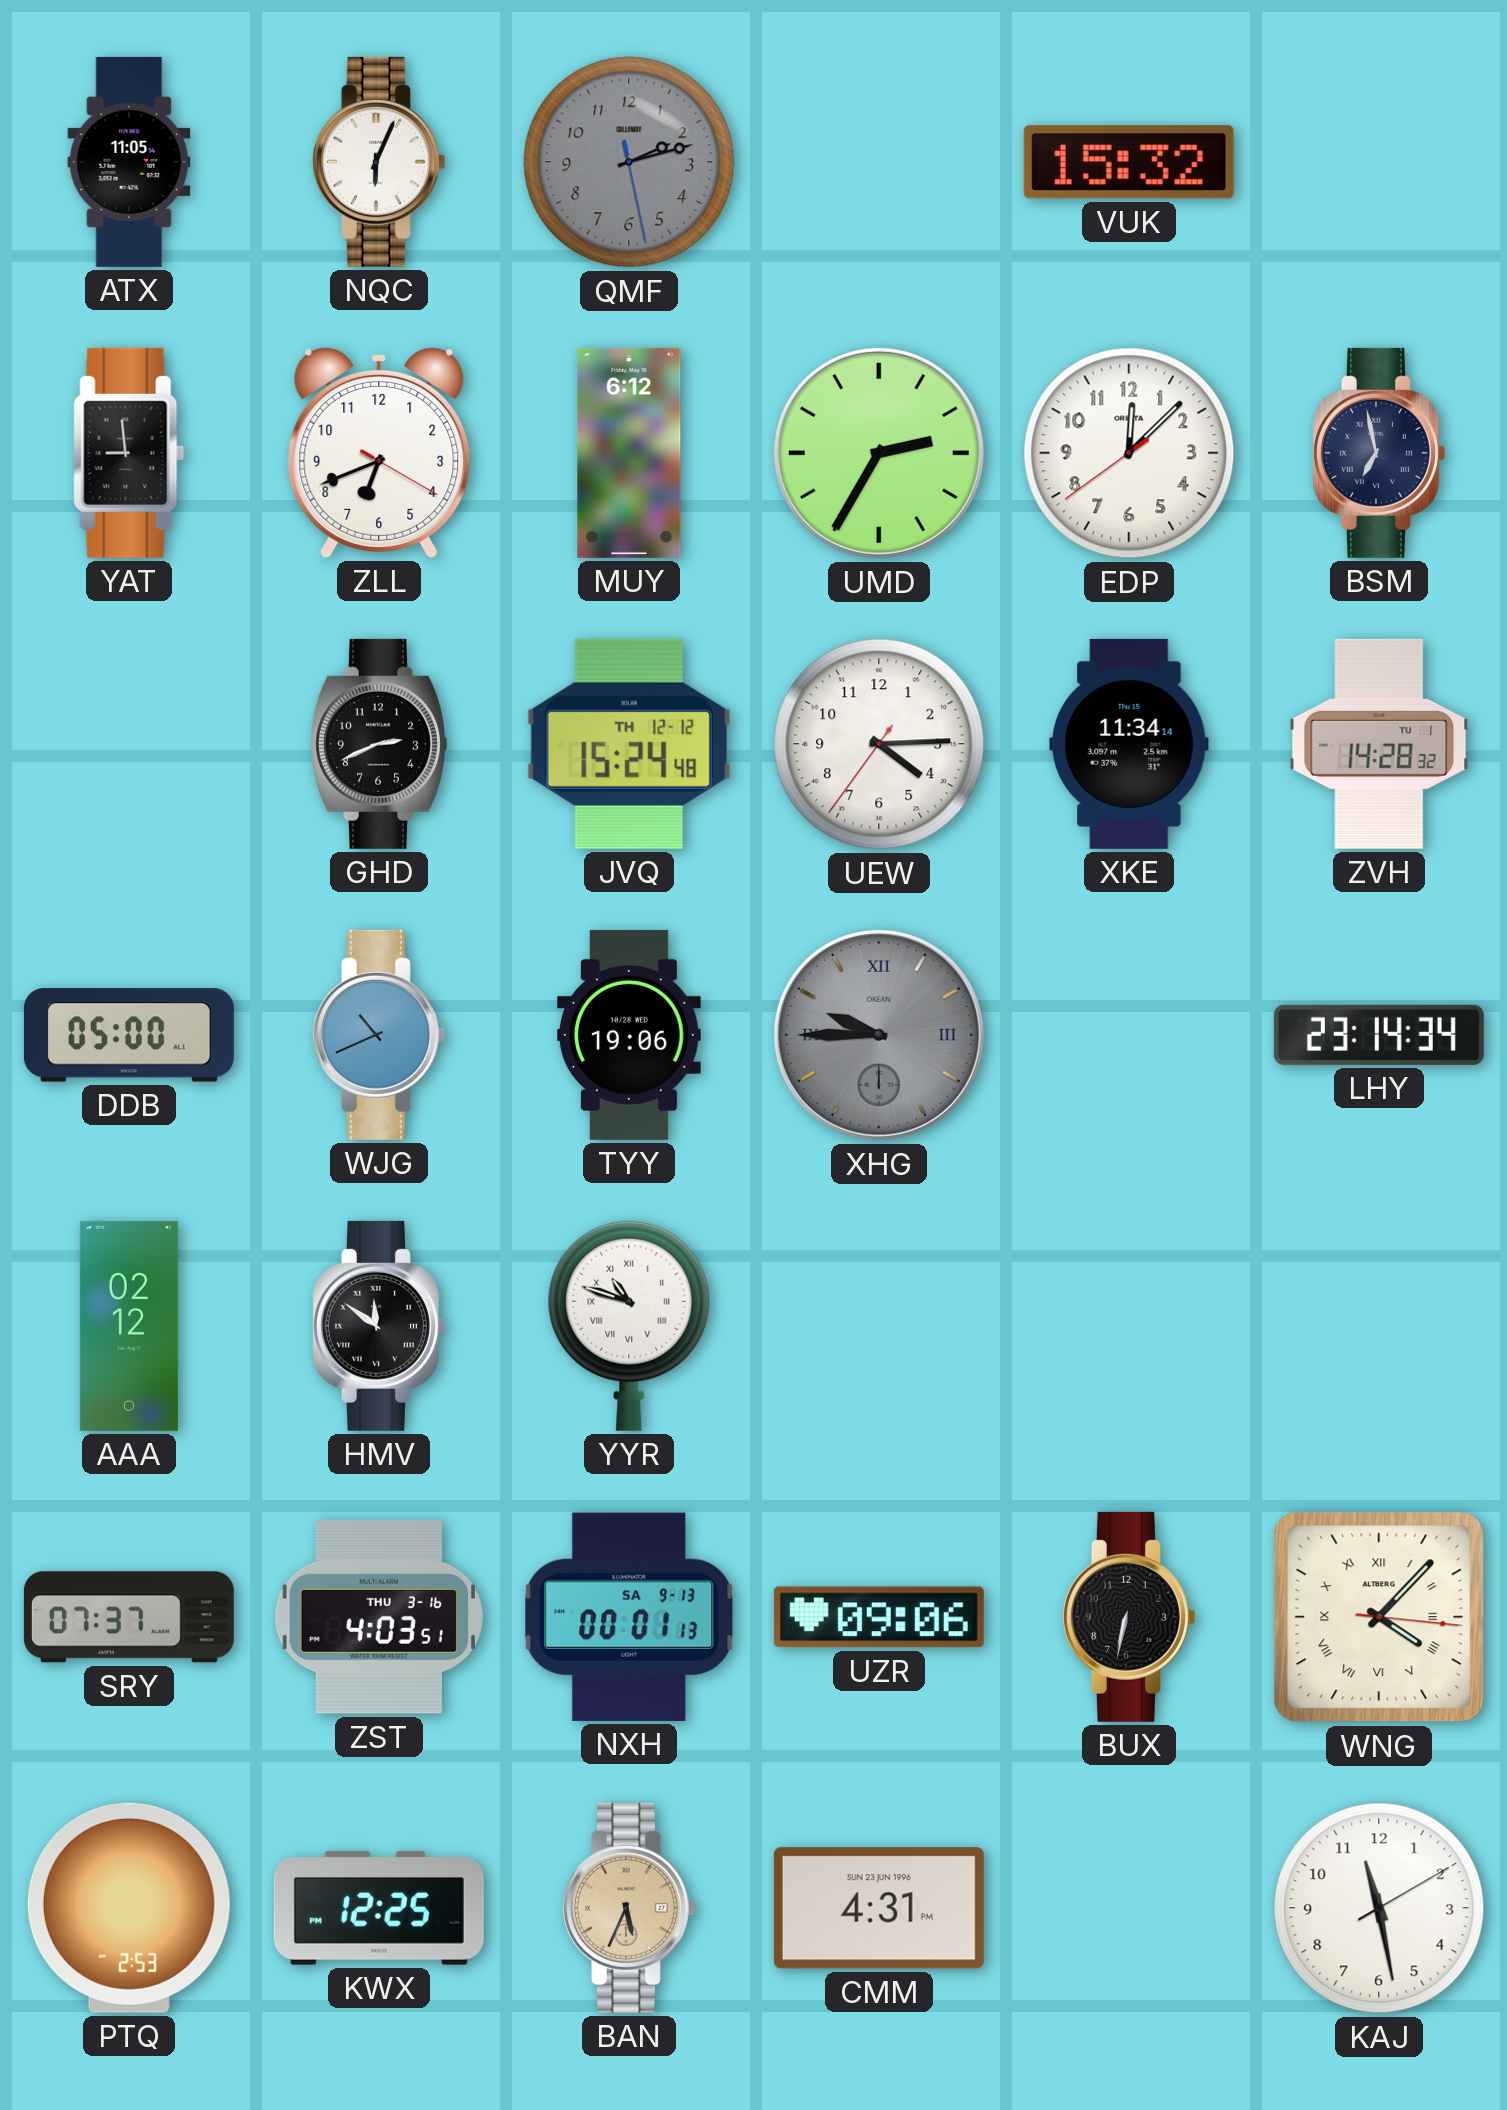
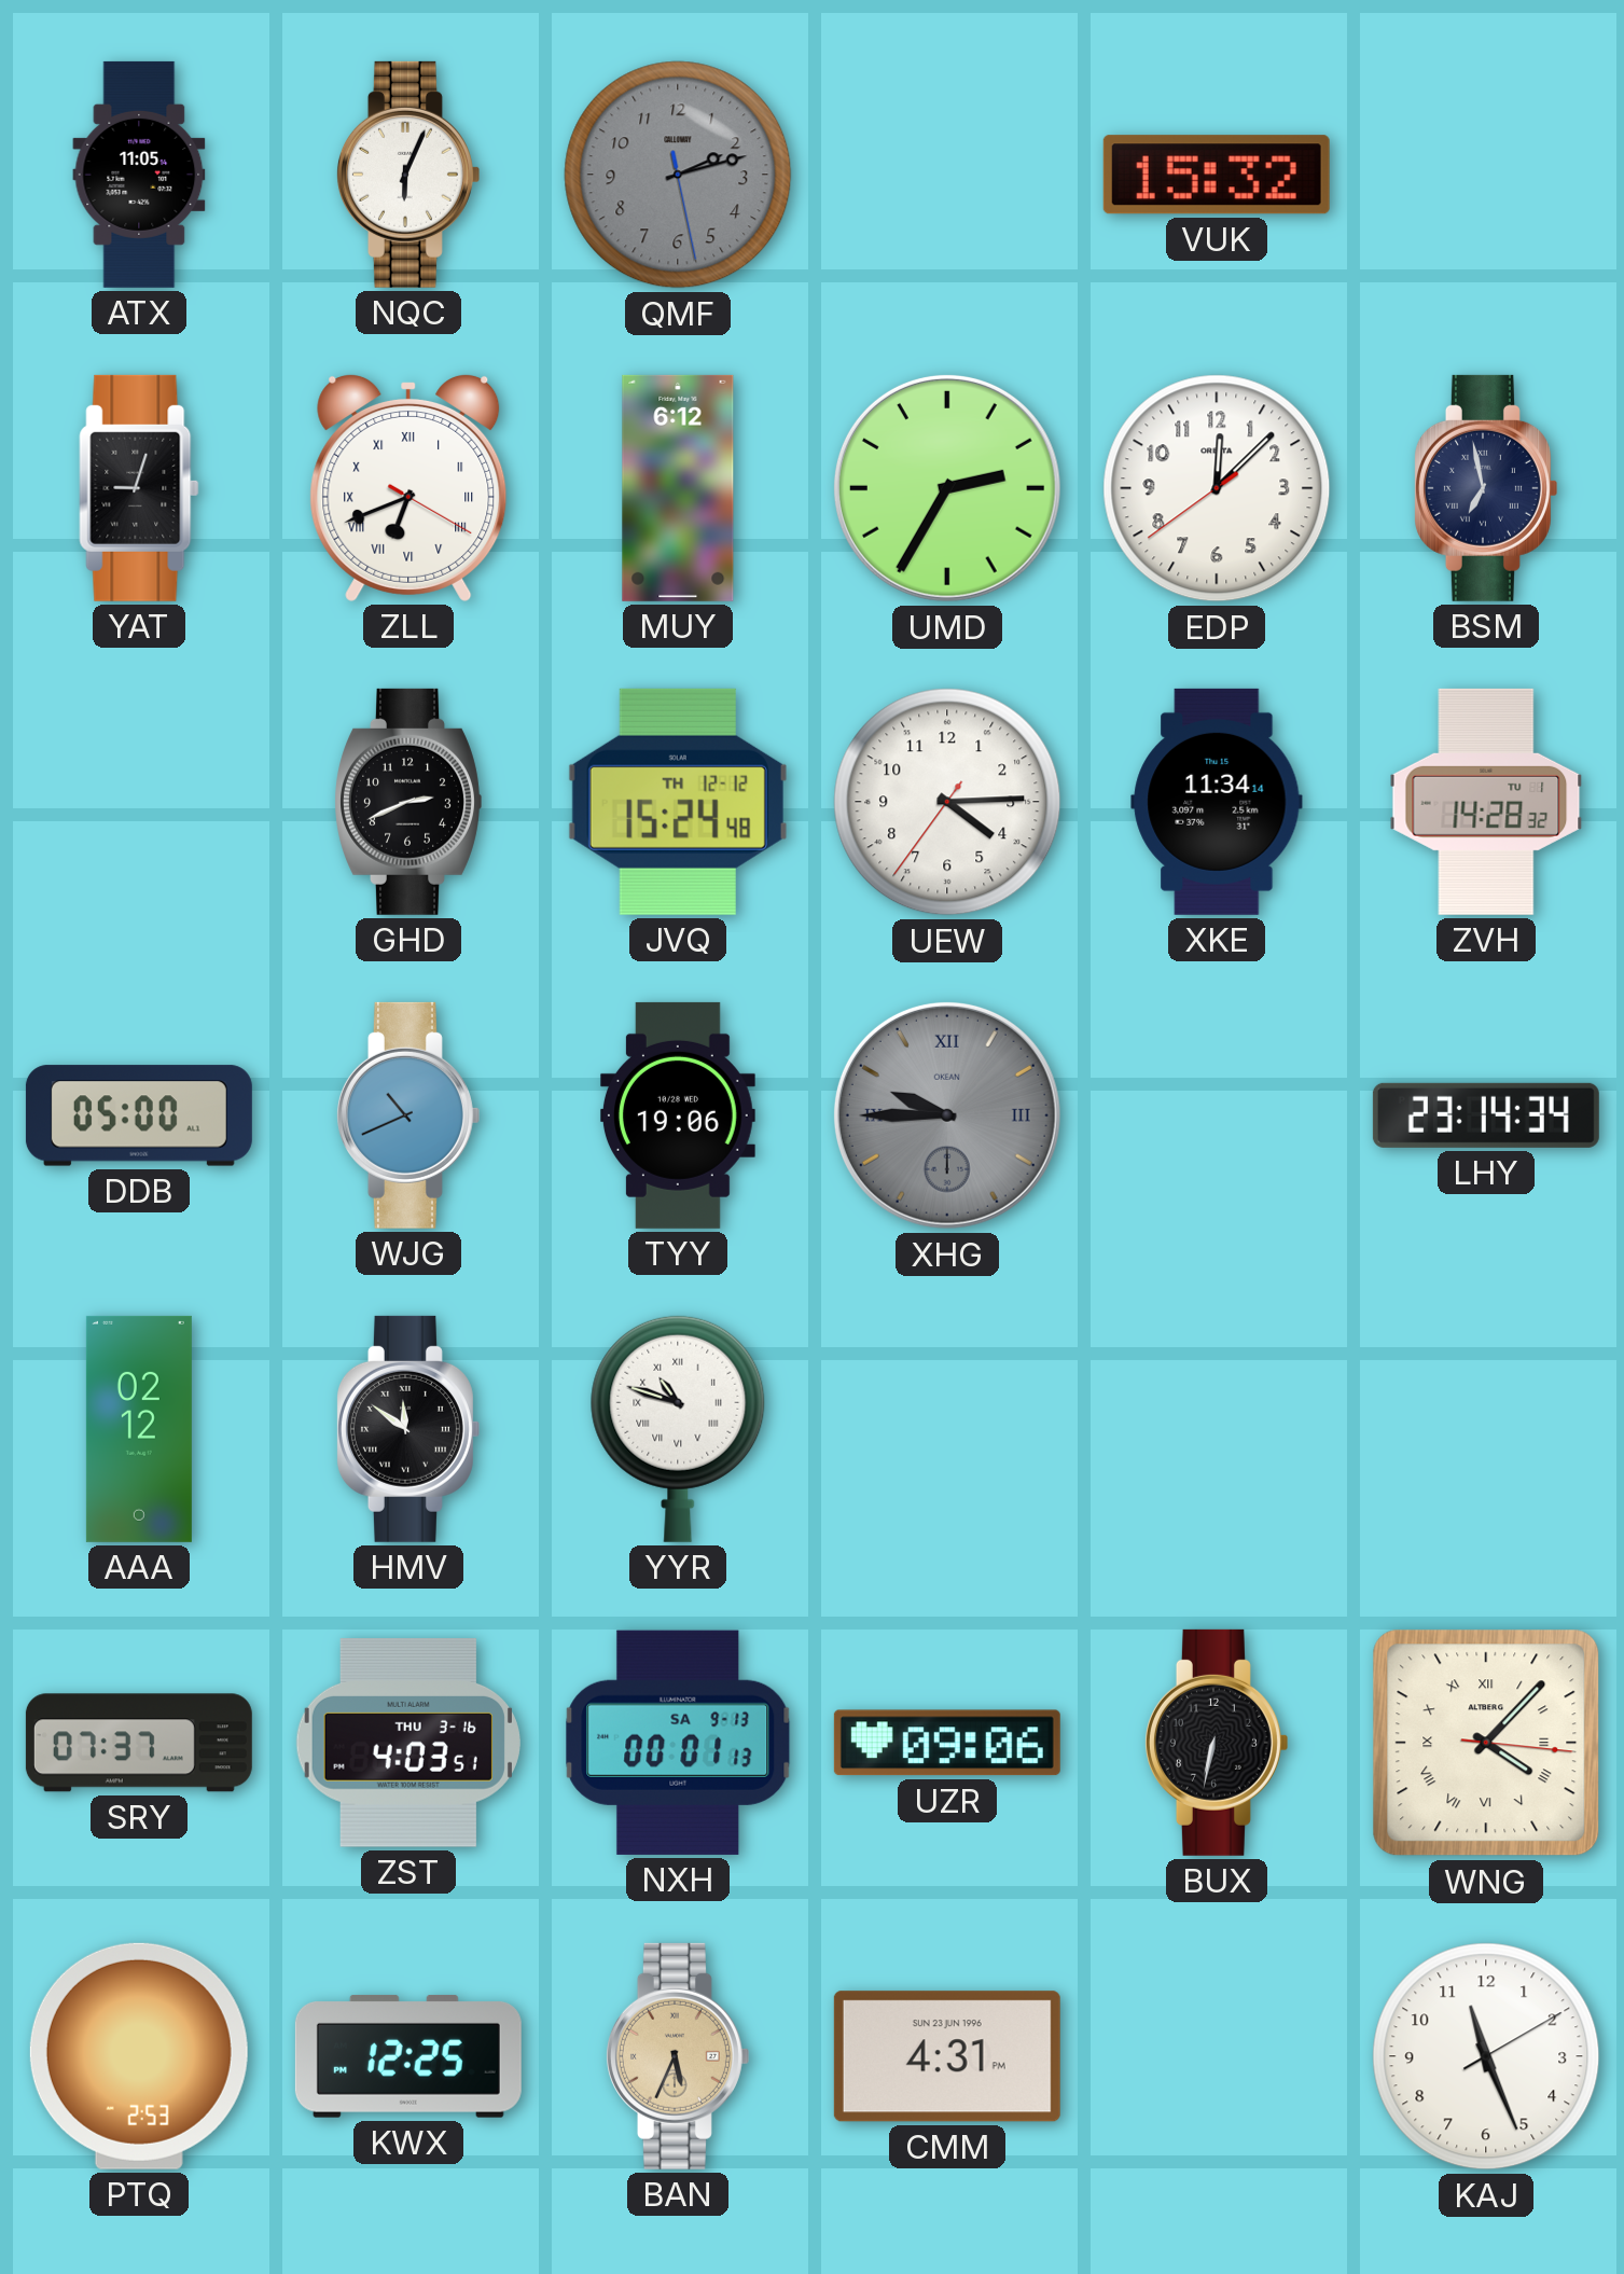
YAT: 8:59 -> 9:03 (139, 488)
ZLL numerals: Arabic -> Roman (408, 487)
KAJ: 11:28 -> 11:26 (1486, 2056)
